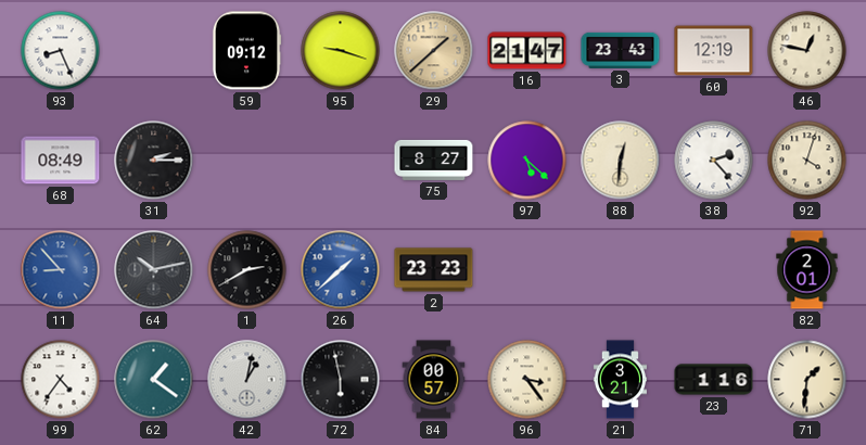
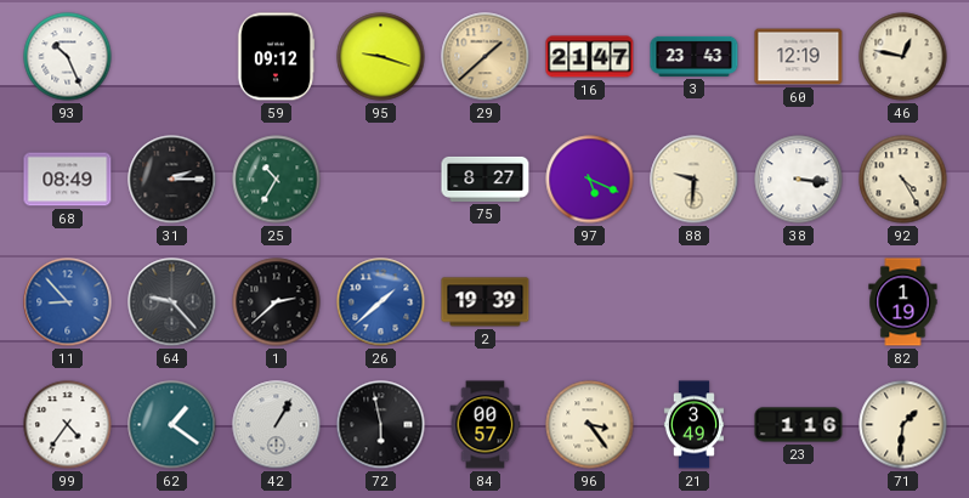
93: 8:26 -> 10:26 (68, 57)
25: none -> 10:35 (277, 180)
97: 5:22 -> 5:19 (590, 180)
88: 12:31 -> 9:31 (695, 180)
38: 2:23 -> 3:16 (799, 180)
92: 4:03 -> 4:25 (903, 180)
64: 10:13 -> 9:23 (172, 302)
1: 2:40 -> 2:38 (277, 302)
2: 23:23 -> 19:39 (486, 302)
82: 2:01 -> 1:19 (903, 302)
42: 1:02 -> 1:05 (277, 425)
21: 3:21 -> 3:49 (693, 425)
